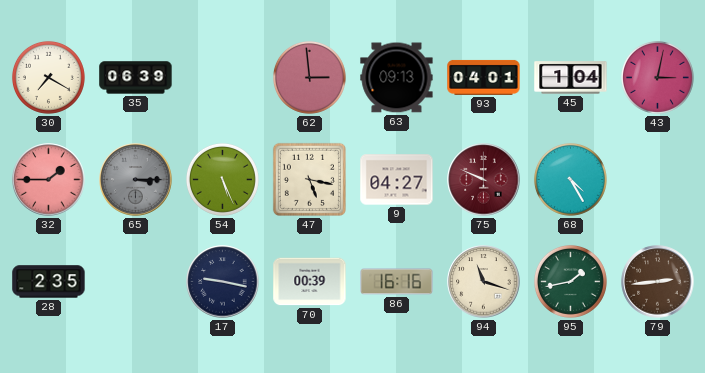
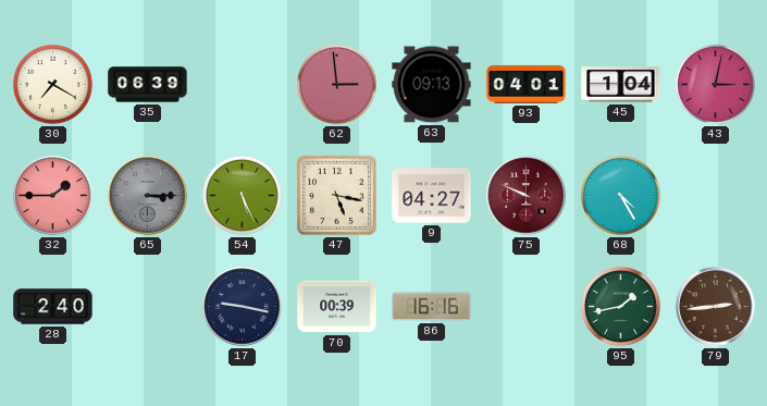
28: 2:35 -> 2:40 (53, 307)
94: 11:18 -> none (484, 282)
